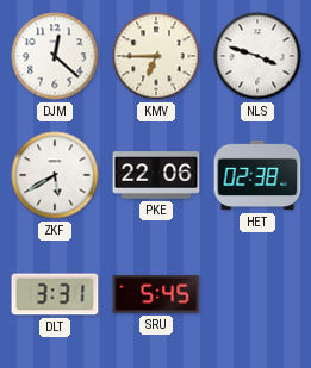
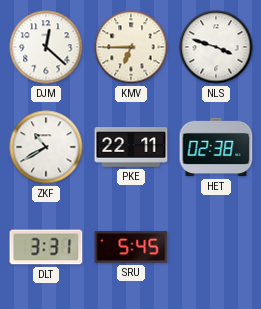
ZKF: 5:40 -> 10:40 (46, 147)
PKE: 22:06 -> 22:11 (131, 147)
